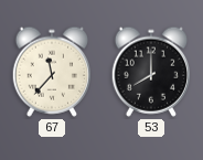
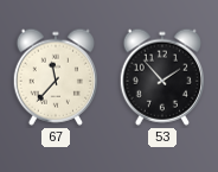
53: 8:00 -> 1:53 (161, 77)
